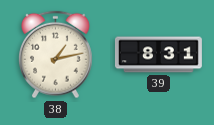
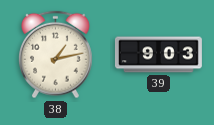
39: 8:31 -> 9:03 (158, 55)
